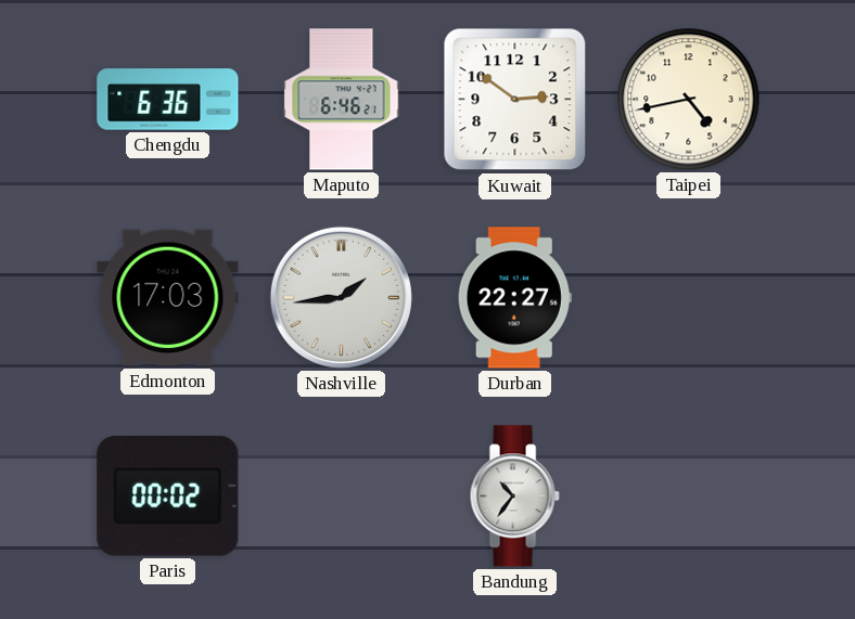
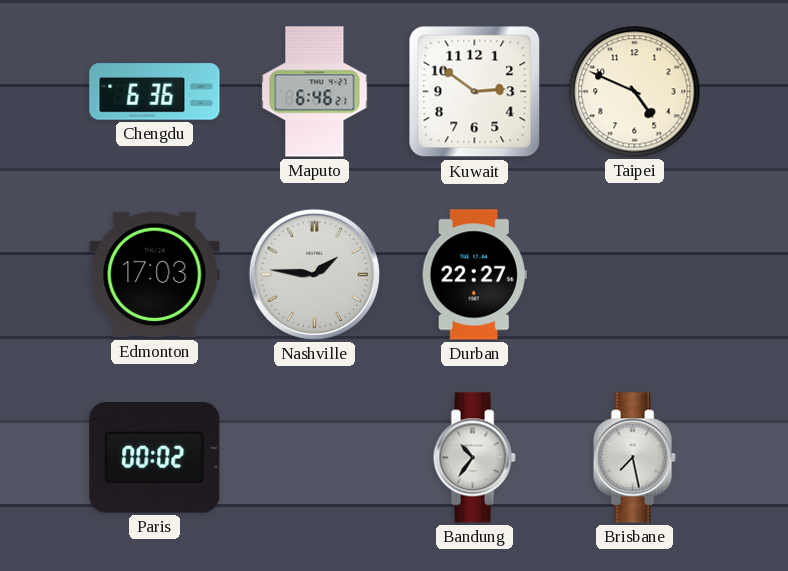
Taipei: 4:43 -> 4:49 (635, 92)
Nashville: 1:44 -> 1:46 (314, 274)
Brisbane: none -> 7:28 (634, 458)
